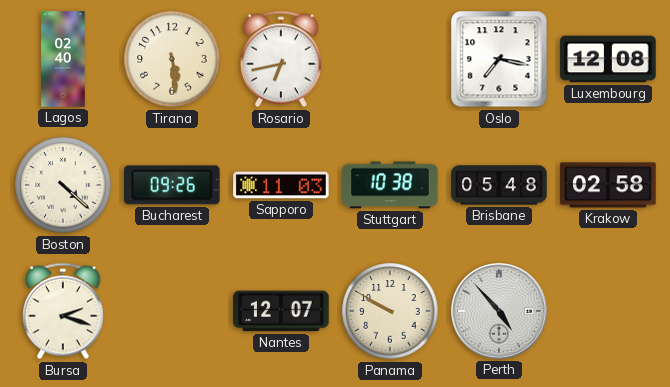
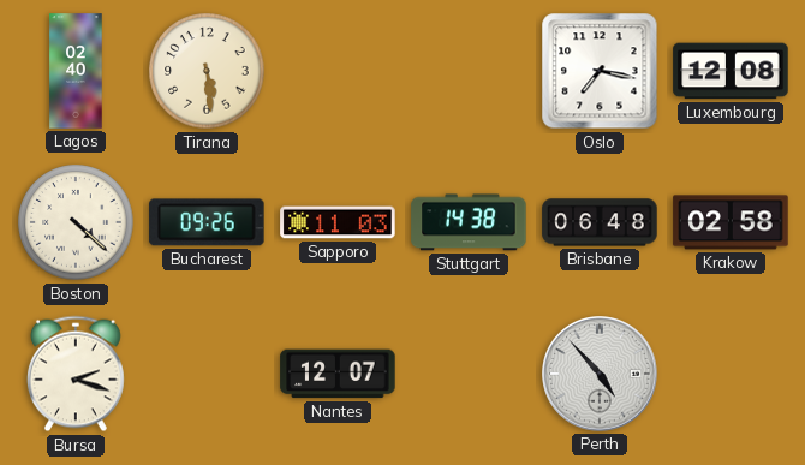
Rosario: 6:43 -> none (281, 59)
Stuttgart: 10:38 -> 14:38 (469, 222)
Brisbane: 05:48 -> 06:48 (600, 222)
Panama: 9:50 -> none (390, 311)
